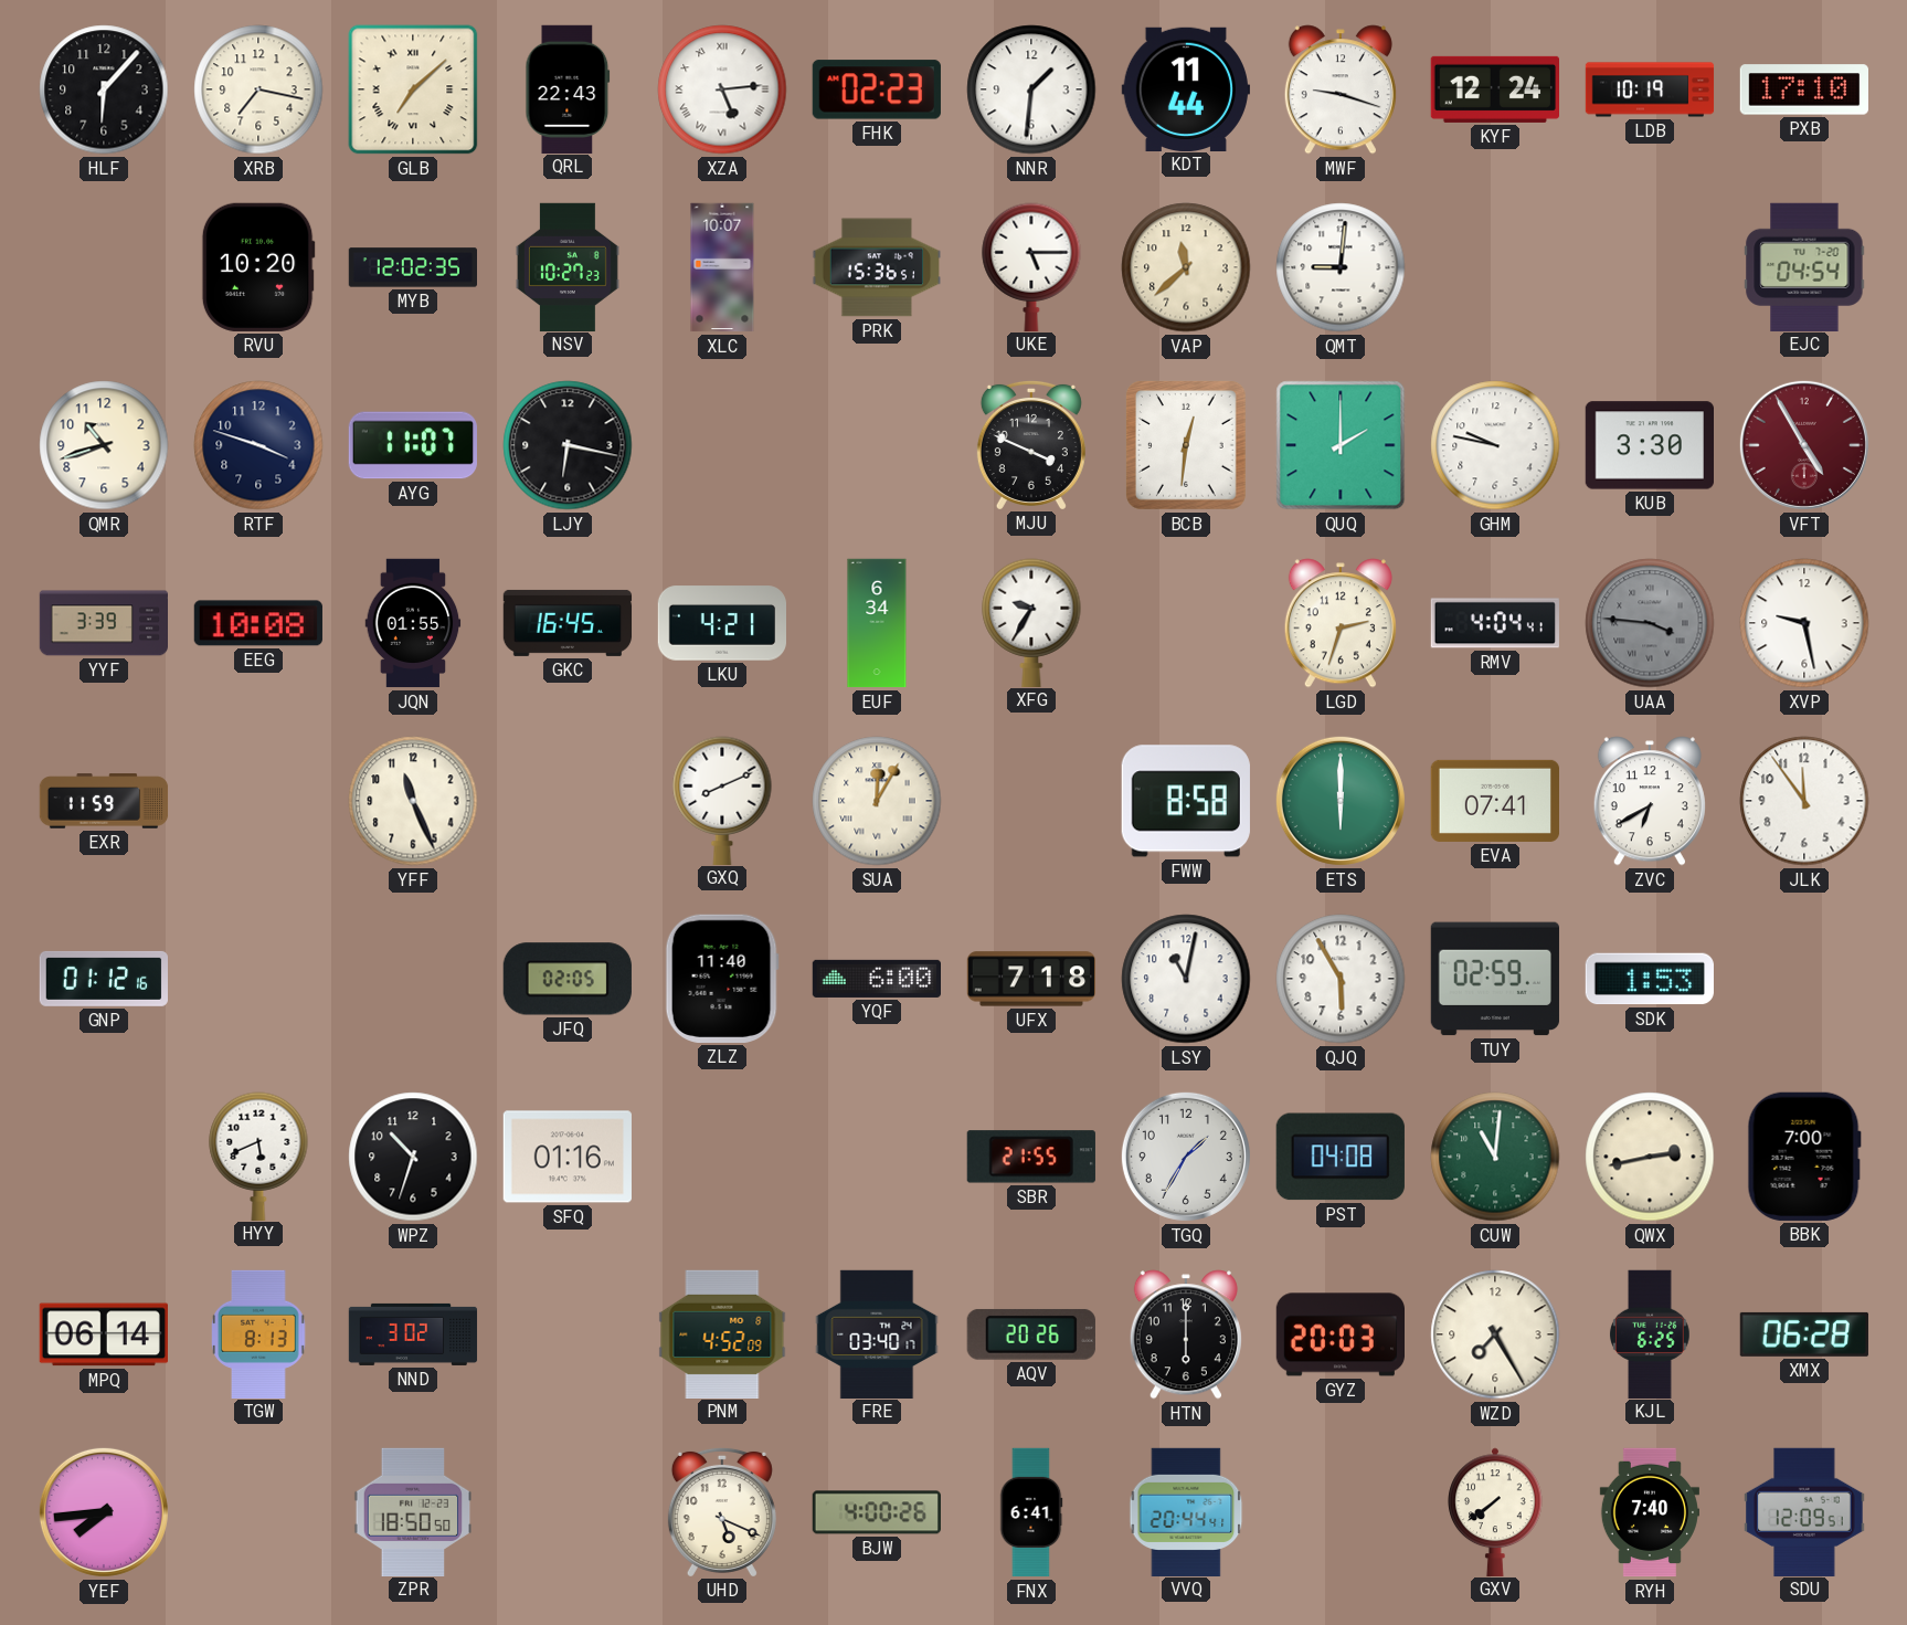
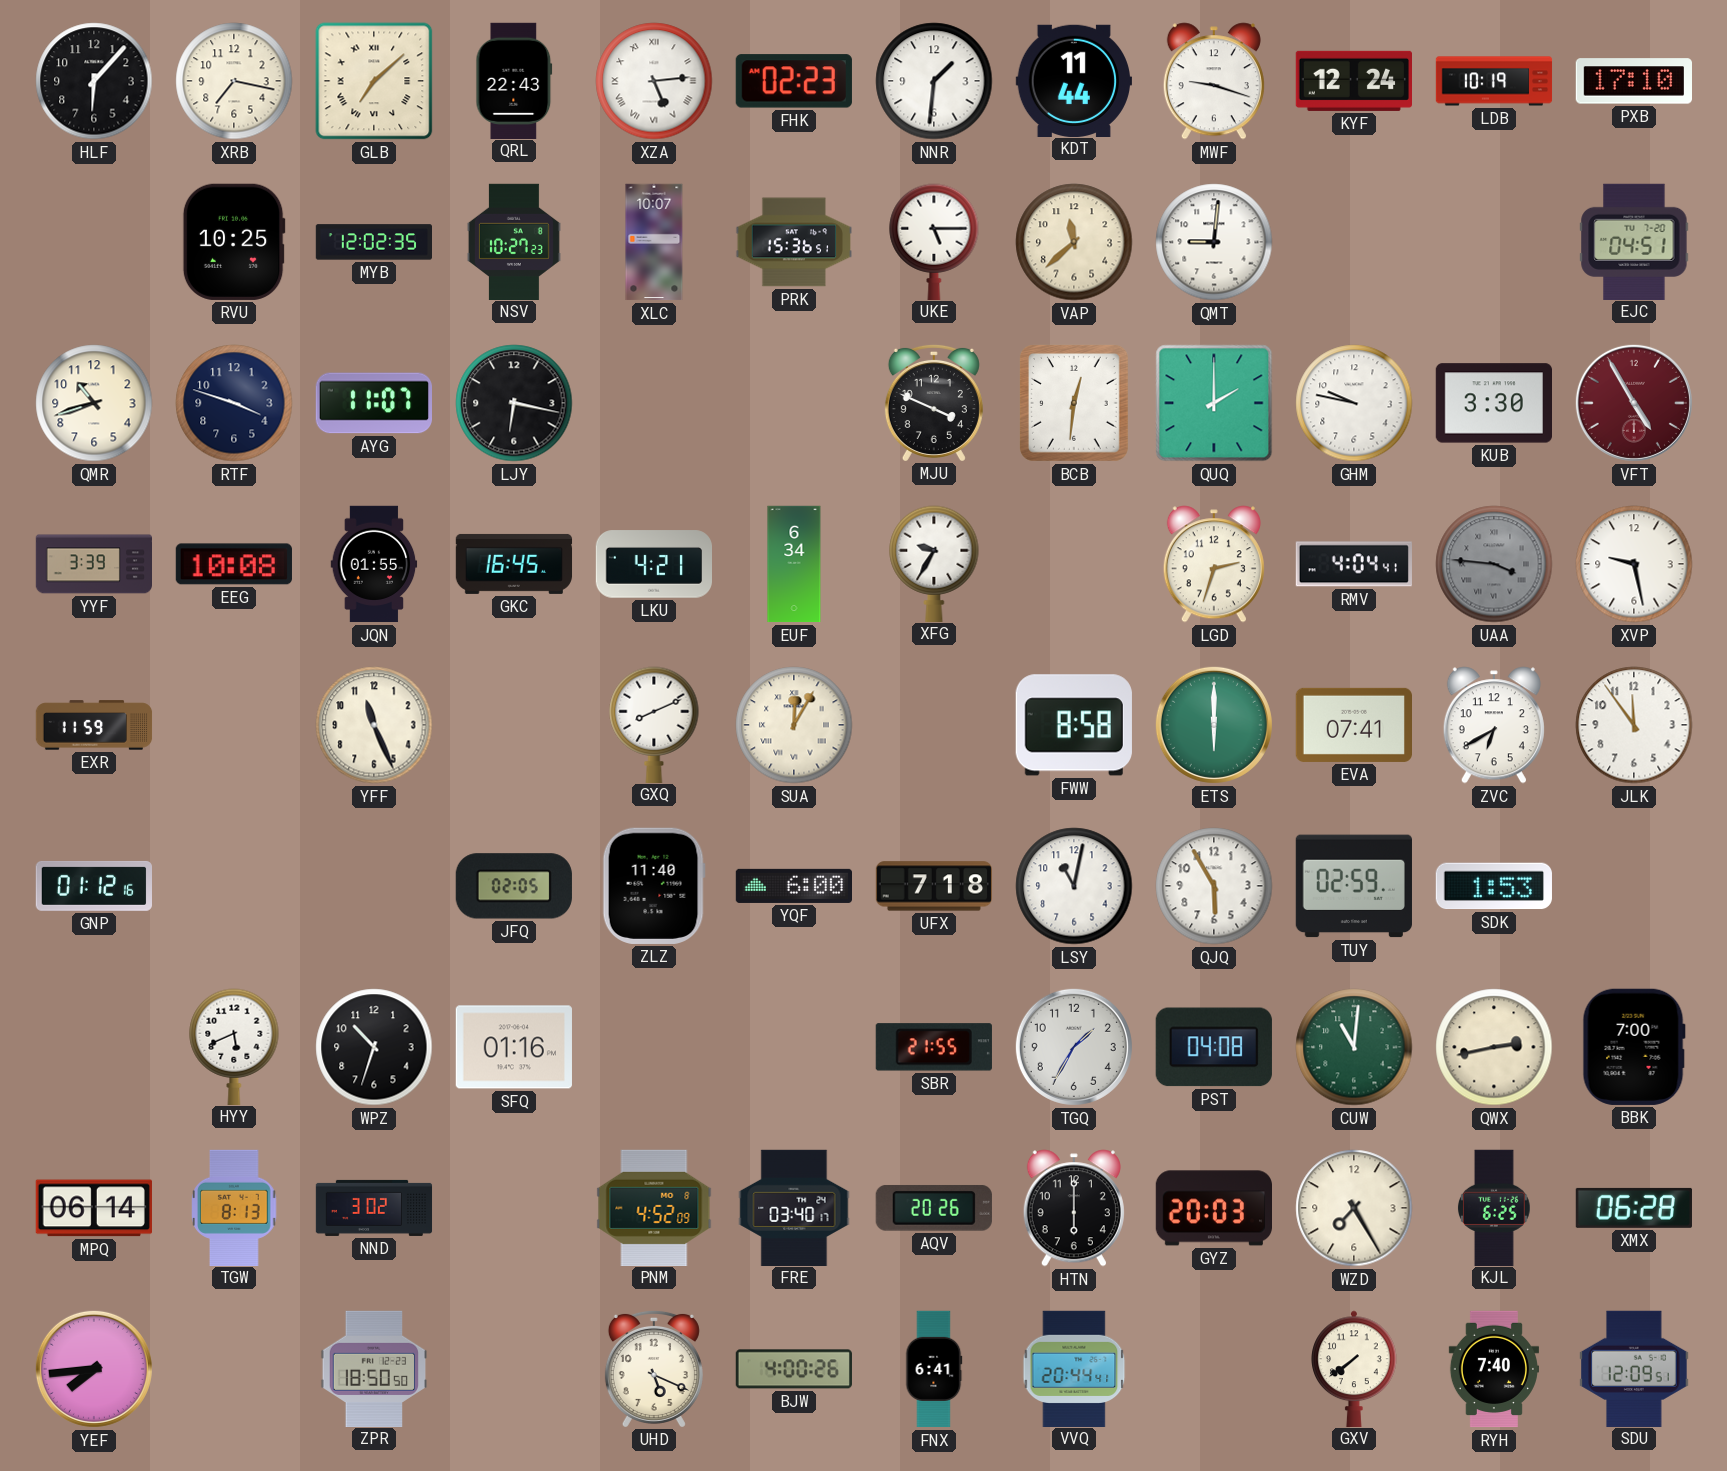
RVU: 10:20 -> 10:25 (234, 242)
EJC: 04:54 -> 04:51 (1634, 241)
